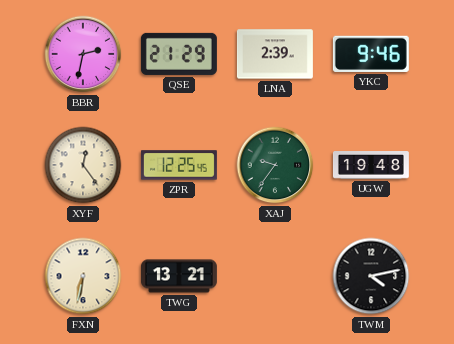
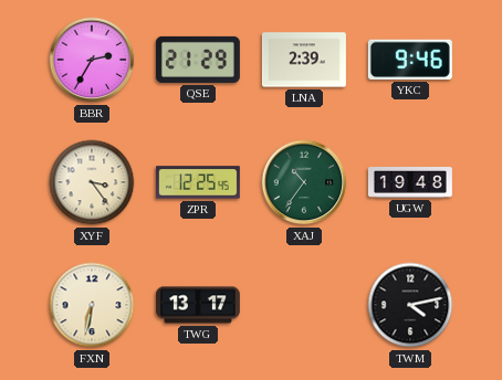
BBR: 2:32 -> 2:35 (92, 60)
XYF: 12:24 -> 3:24 (92, 182)
XAJ: 9:36 -> 10:36 (304, 182)
TWG: 13:21 -> 13:17 (198, 305)
